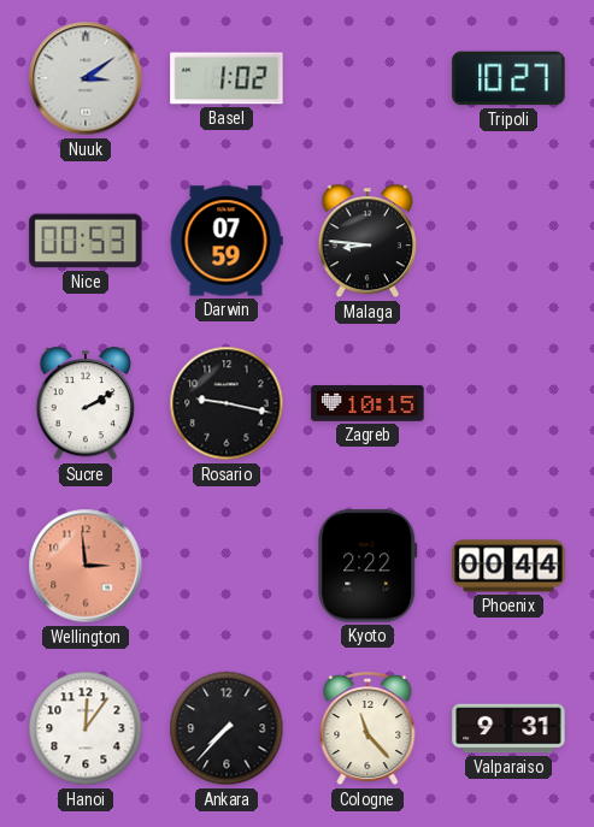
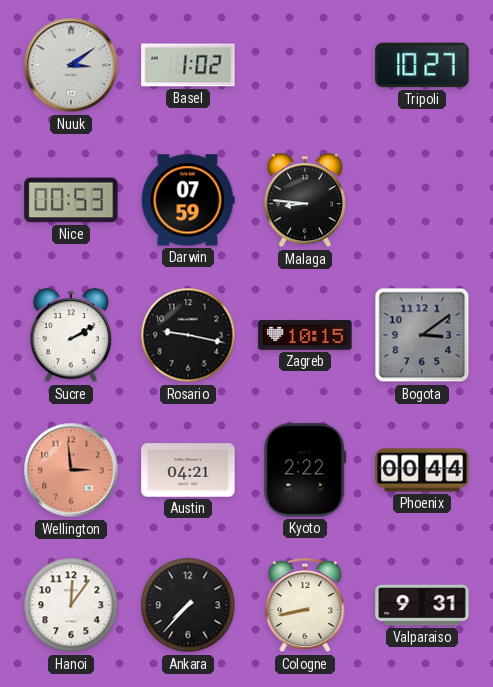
Bogota: none -> 3:09 (422, 335)
Austin: none -> 04:21 (188, 470)
Cologne: 11:23 -> 8:43 (305, 606)
